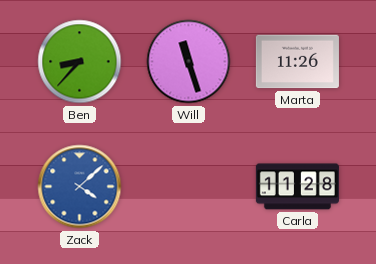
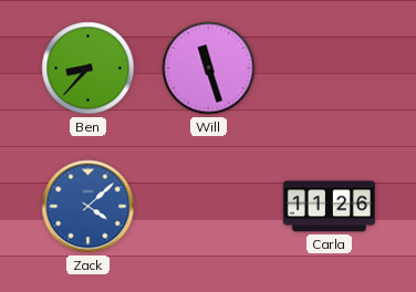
Marta: 11:26 -> none (297, 62)
Carla: 11:28 -> 11:26 (329, 207)
